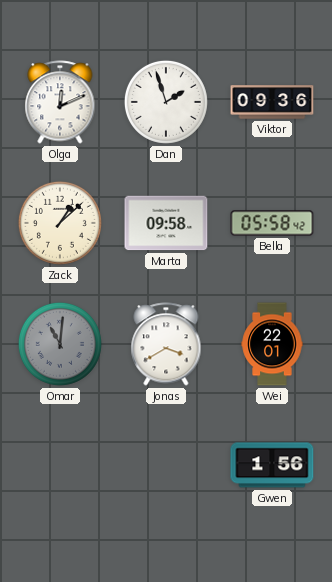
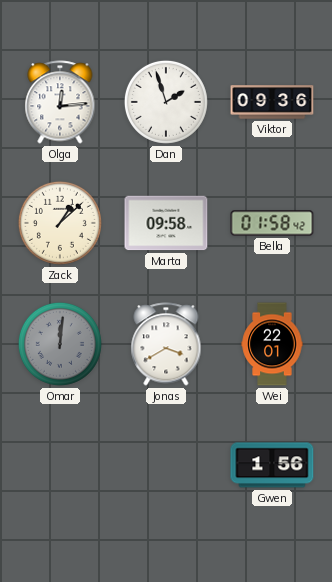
Olga: 12:11 -> 12:14 (60, 102)
Bella: 05:58 -> 01:58 (272, 223)
Omar: 11:01 -> 12:01 (60, 344)
